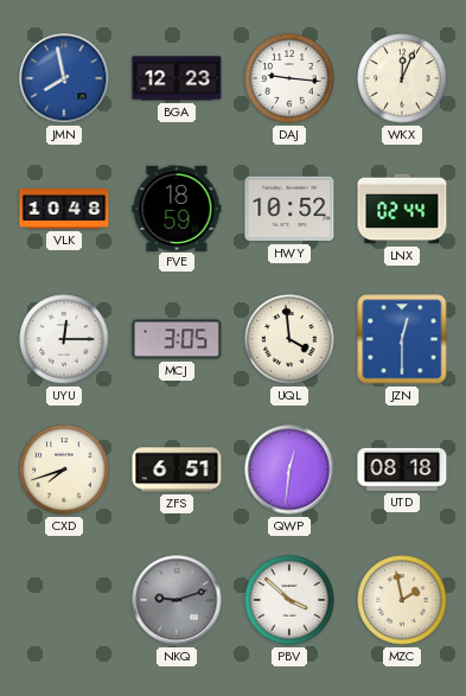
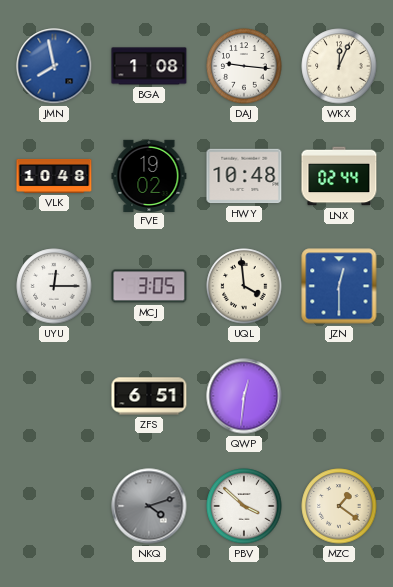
BGA: 12:23 -> 1:08 (149, 66)
FVE: 18:59 -> 19:02 (149, 175)
HWY: 10:52 -> 10:48 (244, 176)
CXD: 7:42 -> none (64, 470)
UTD: 08:18 -> none (402, 470)
NKQ: 9:12 -> 4:12 (149, 506)
MZC: 1:58 -> 1:21 (339, 506)
